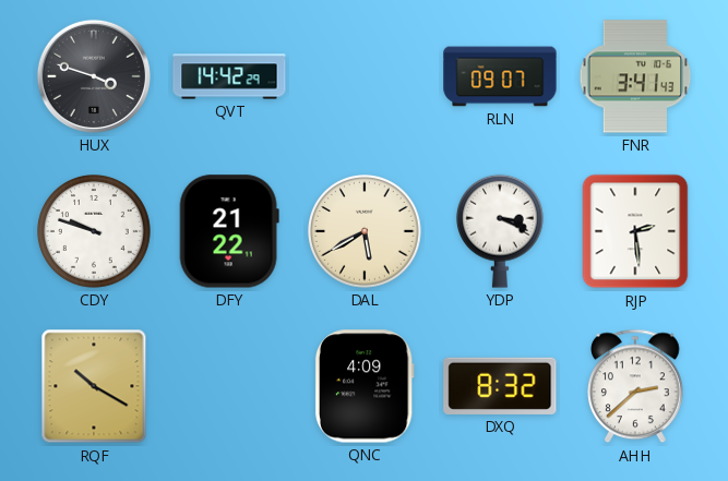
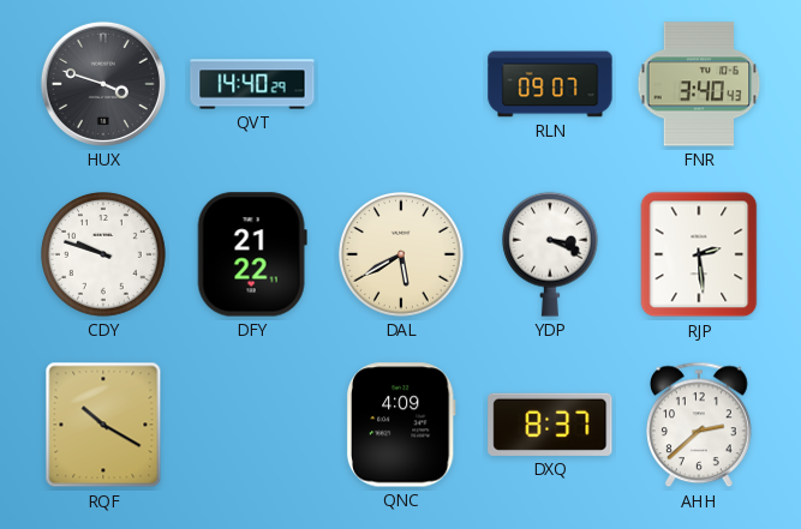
QVT: 14:42 -> 14:40 (252, 84)
FNR: 3:41 -> 3:40 (699, 84)
DXQ: 8:32 -> 8:37 (550, 425)
